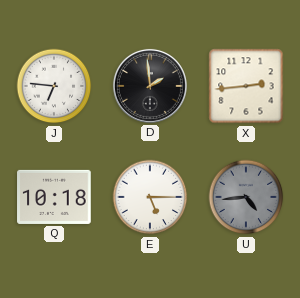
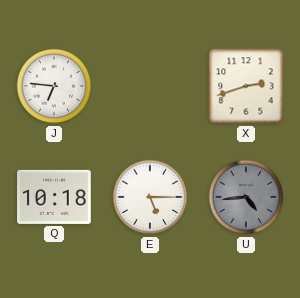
D: 1:59 -> none (150, 86)
X: 2:44 -> 2:42 (246, 86)
